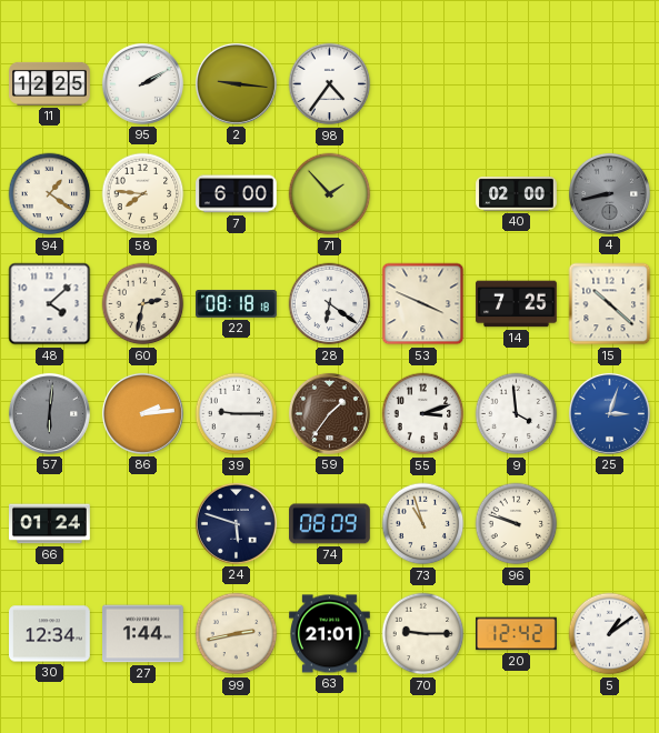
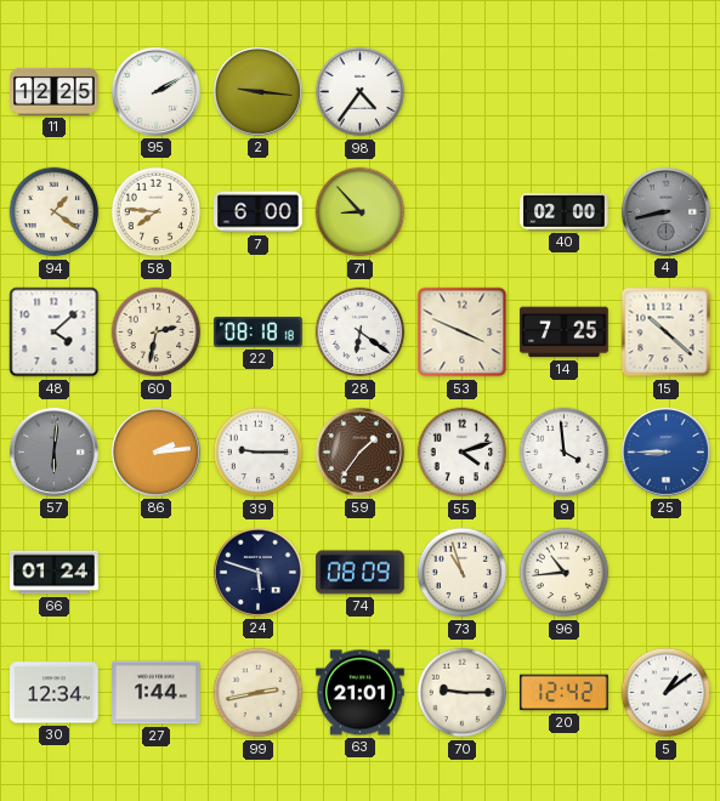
71: 1:53 -> 8:53 (361, 212)
55: 3:12 -> 4:12 (463, 453)
25: 3:03 -> 8:45 (665, 451)
96: 9:48 -> 10:44 (565, 573)
